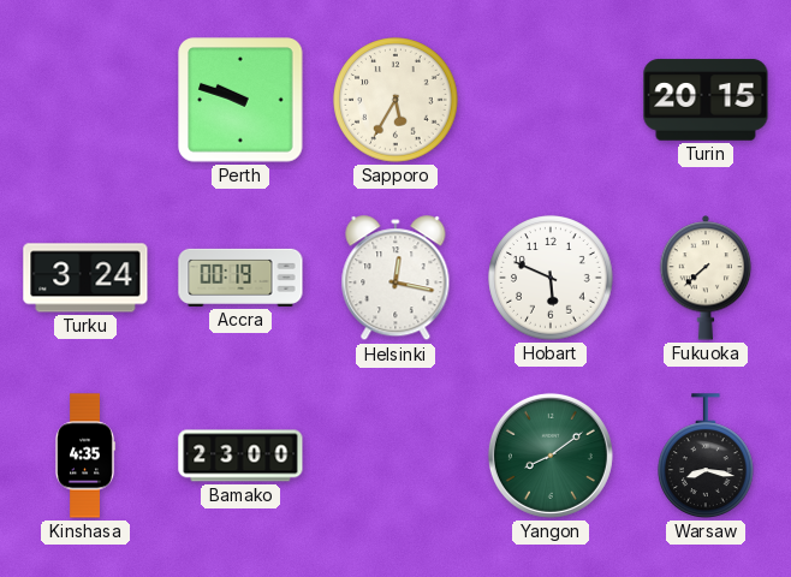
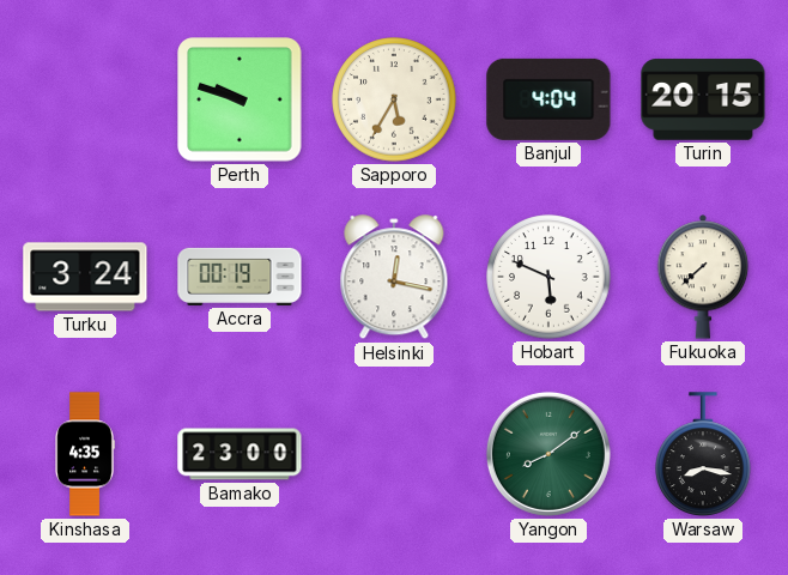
Banjul: none -> 4:04 (548, 99)
